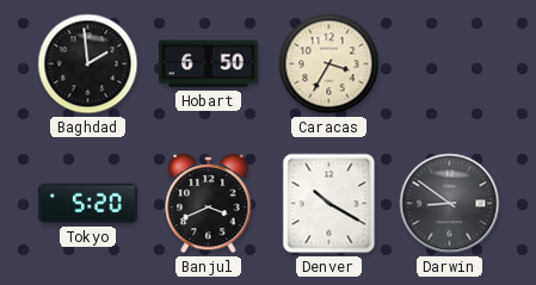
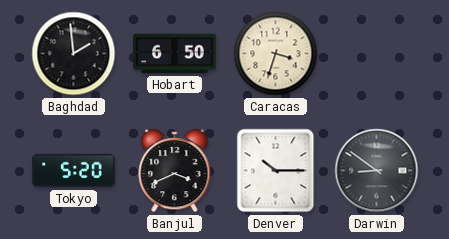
Caracas: 3:35 -> 3:33 (276, 54)
Denver: 10:20 -> 10:15 (276, 171)
